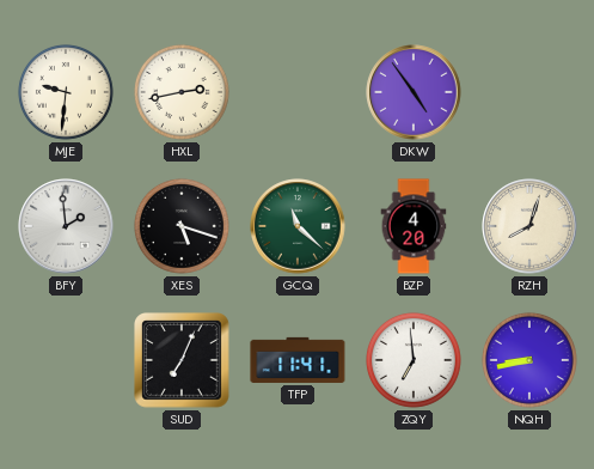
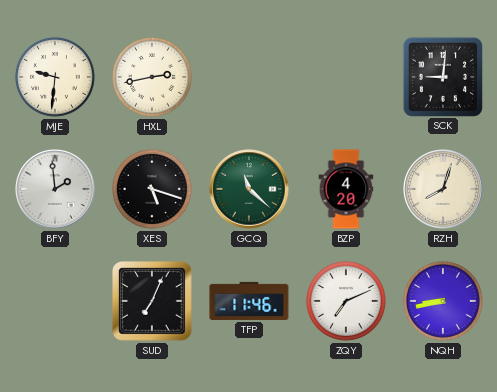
DKW: 4:54 -> none (414, 92)
SCK: none -> 9:01 (442, 76)
TFP: 11:41 -> 11:46 (249, 301)
ZQY: 6:59 -> 7:11 (346, 301)
